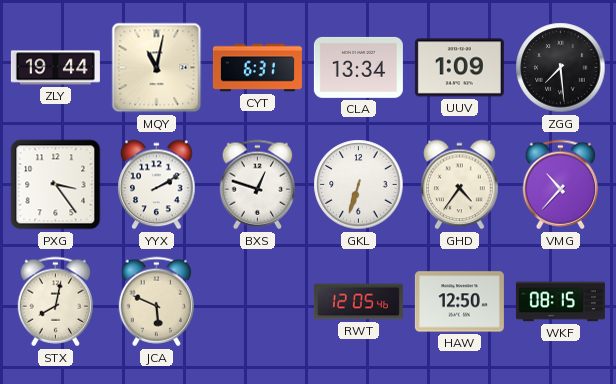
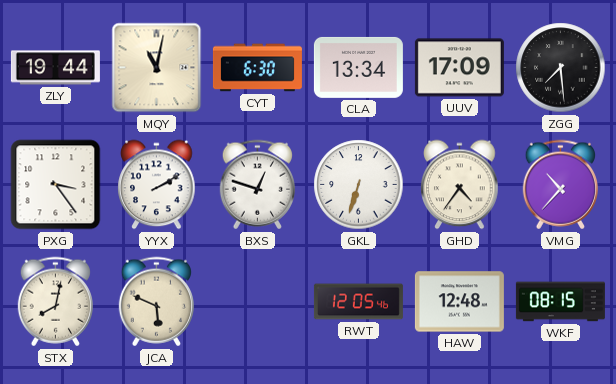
CYT: 6:31 -> 6:30 (257, 68)
UUV: 1:09 -> 17:09 (459, 68)
HAW: 12:50 -> 12:48 (459, 302)
